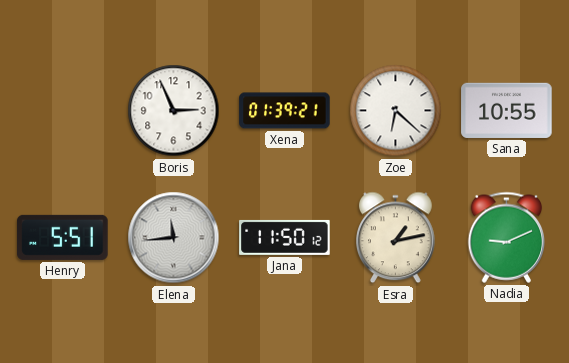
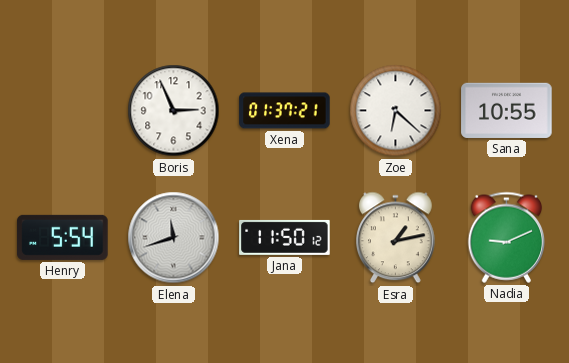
Xena: 01:39 -> 01:37 (285, 111)
Henry: 5:51 -> 5:54 (63, 237)
Elena: 11:44 -> 11:42 (174, 238)
